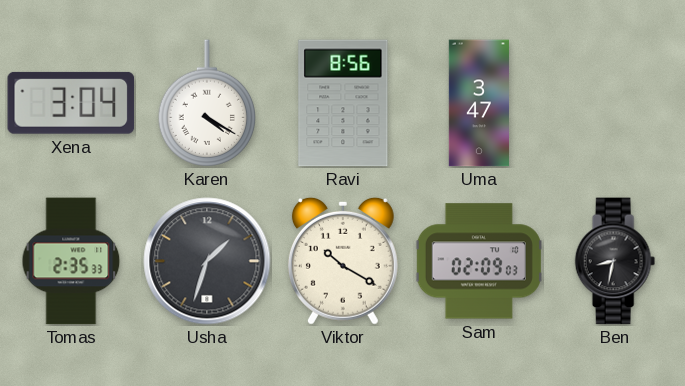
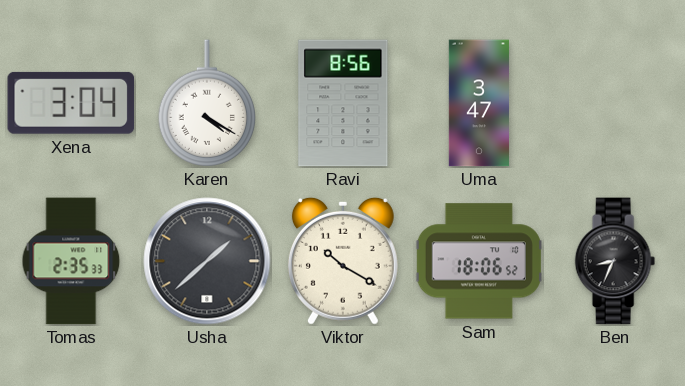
Usha: 1:33 -> 1:38 (207, 261)
Sam: 02:09 -> 18:06 (479, 261)
Ben: 8:32 -> 8:34 (615, 261)
